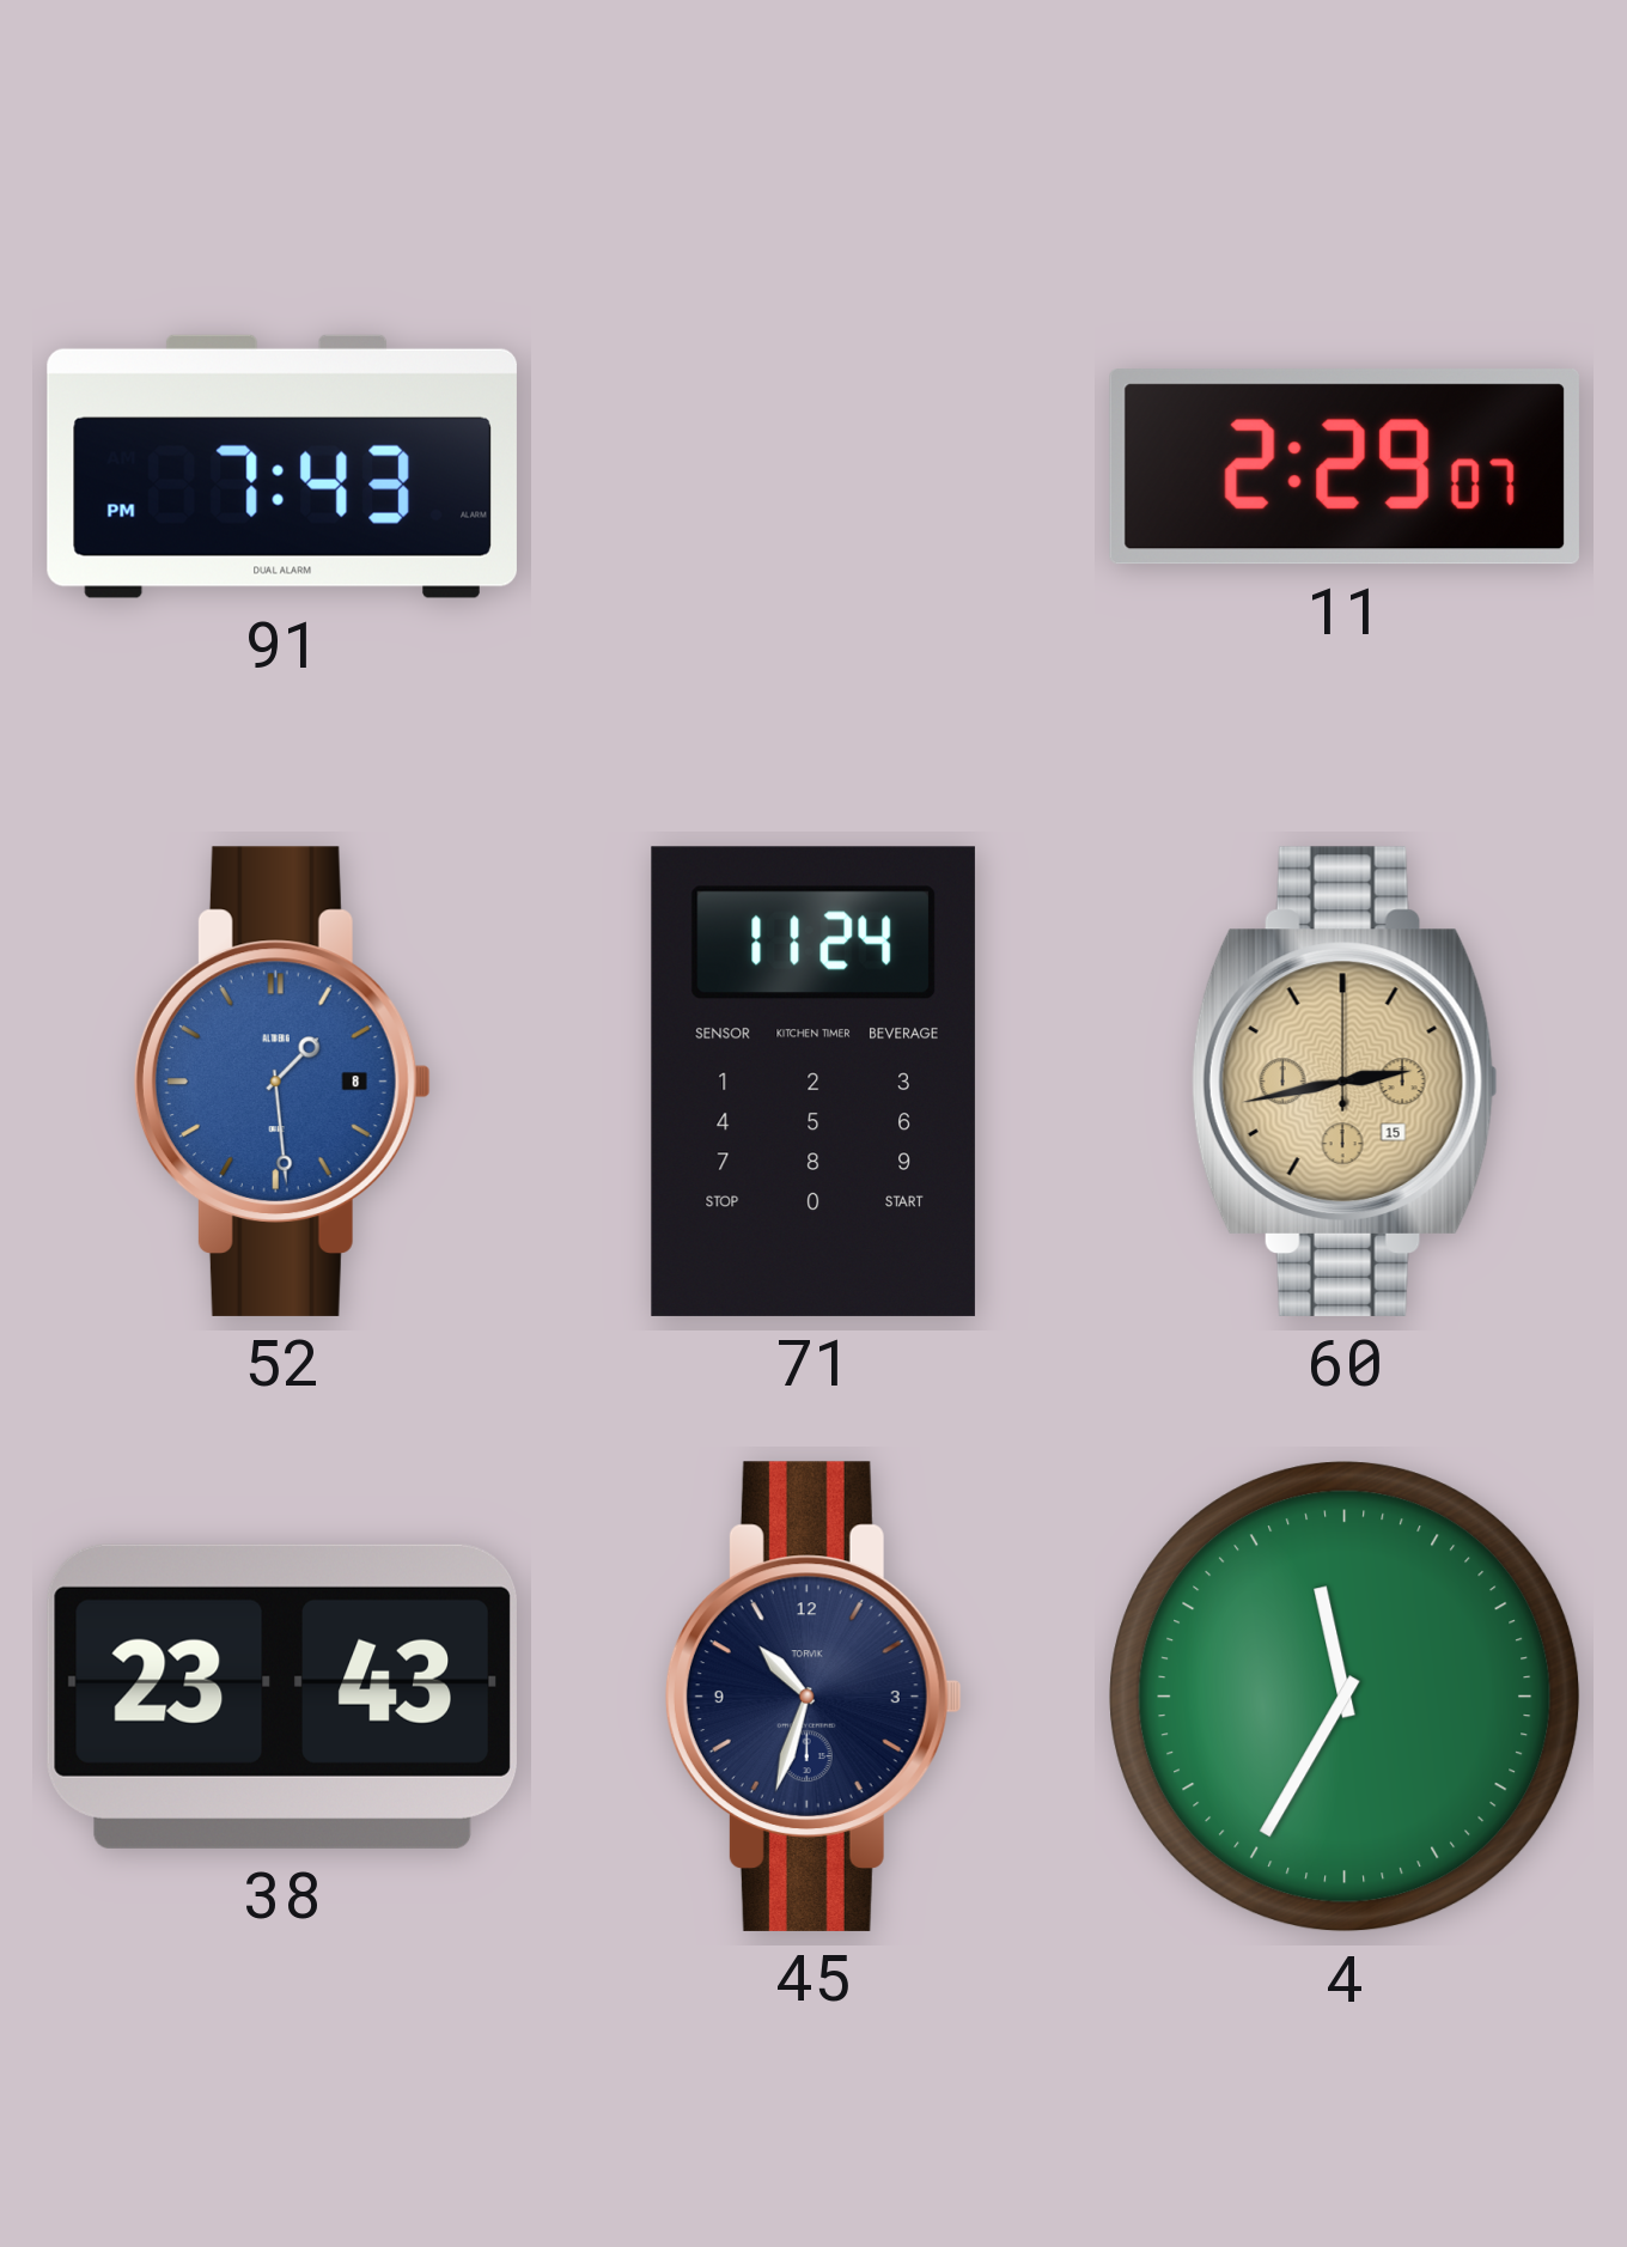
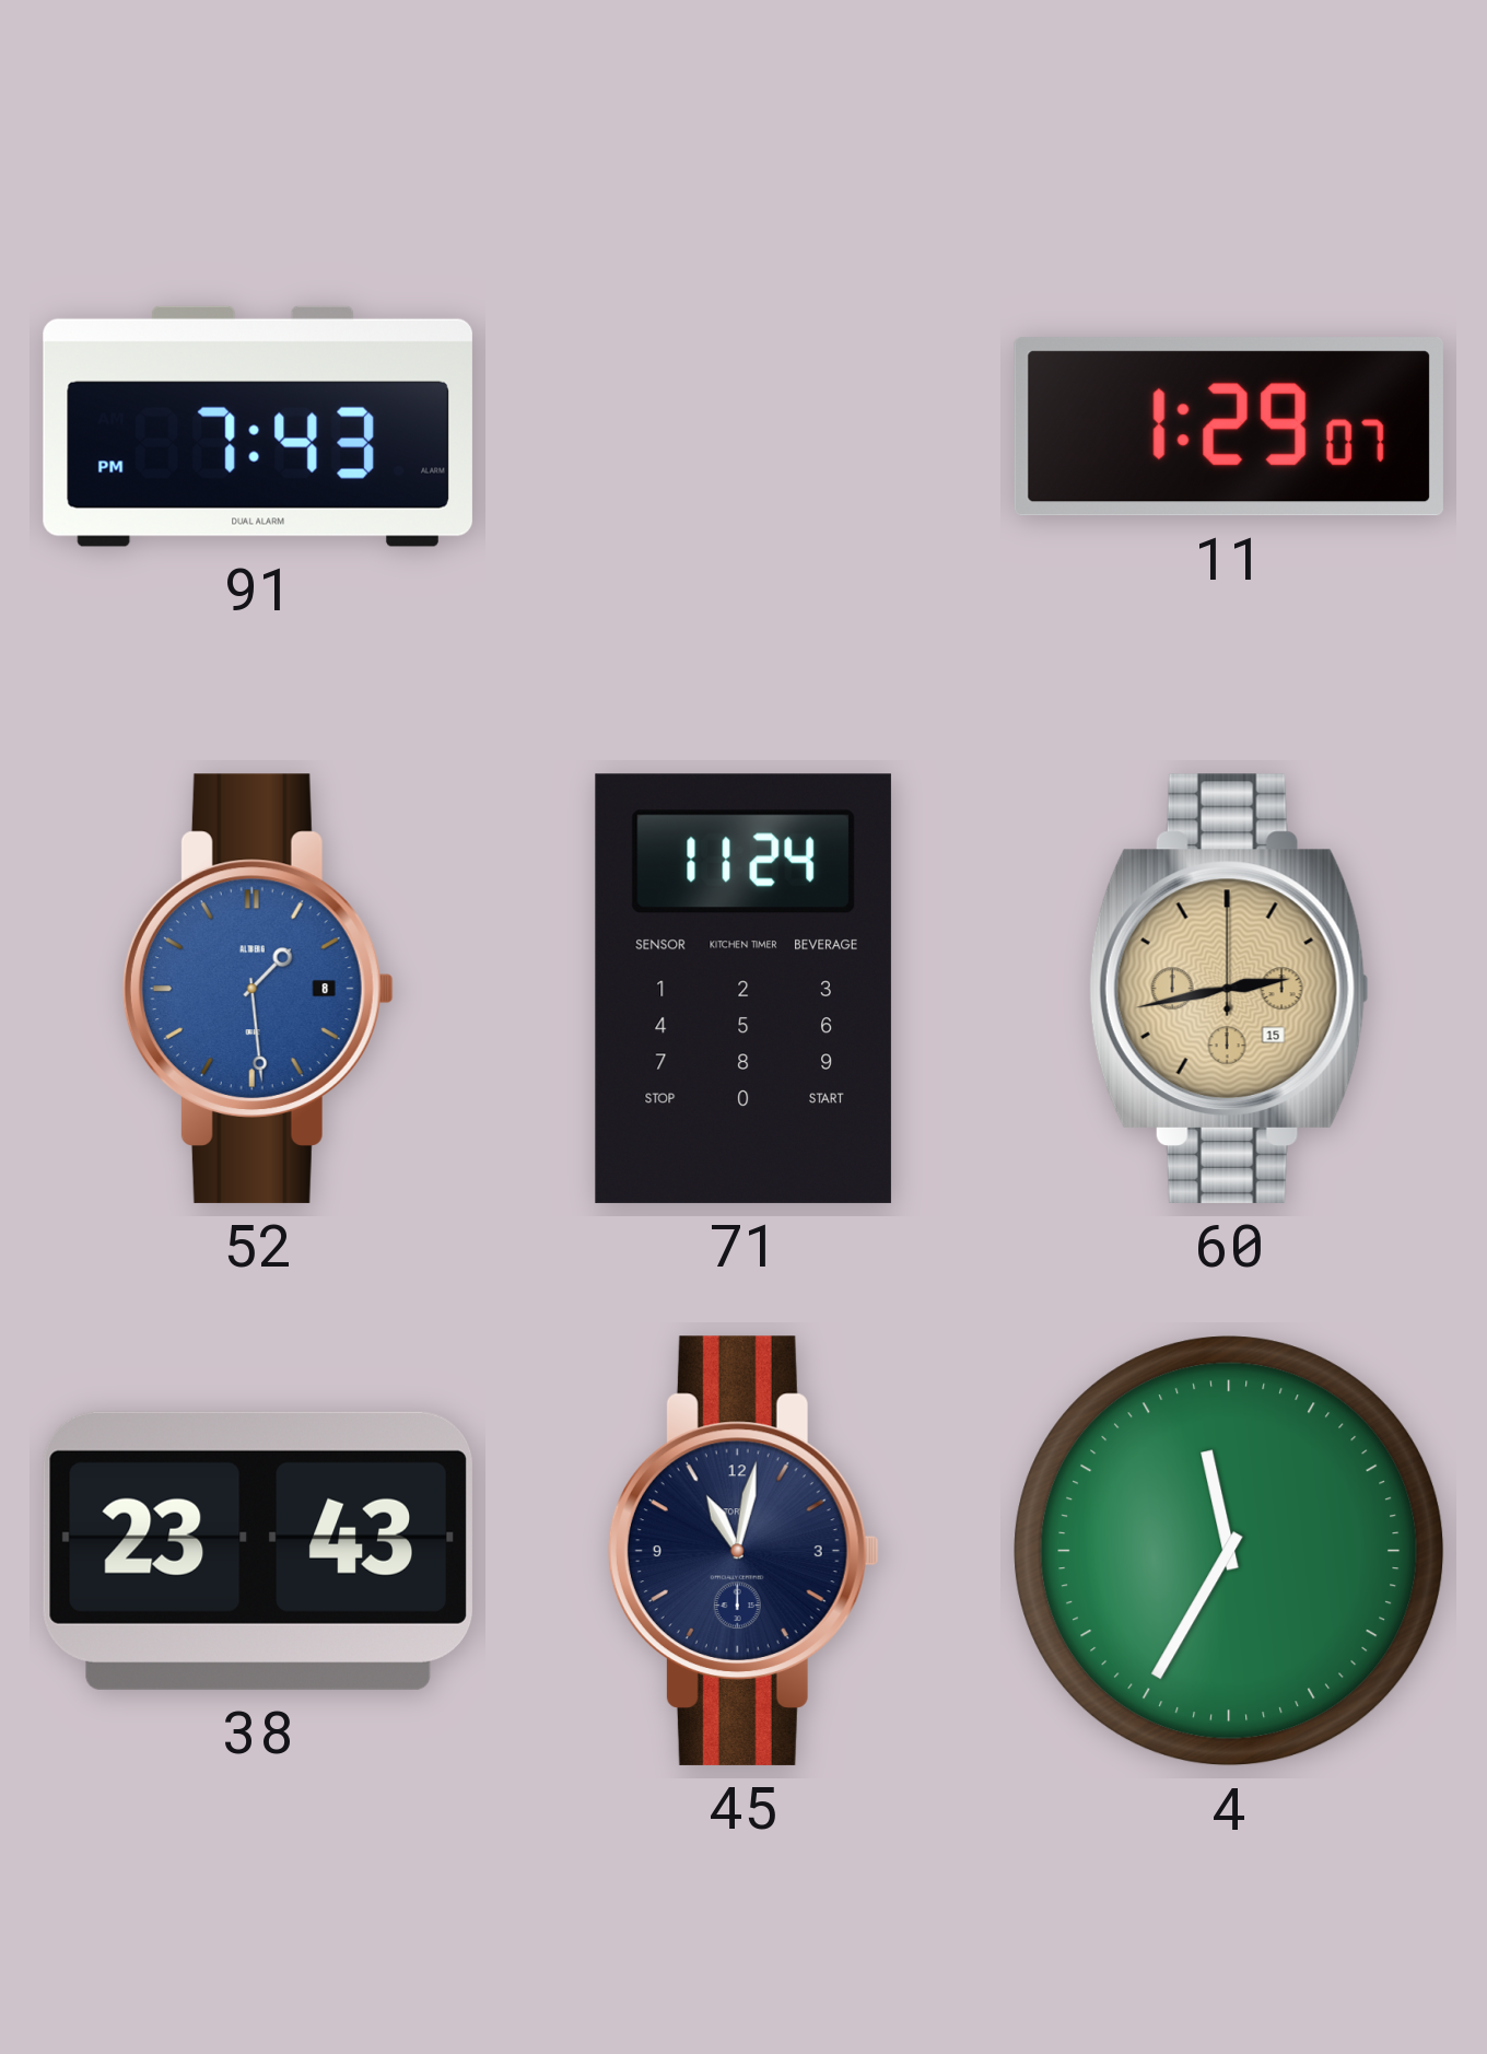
11: 2:29 -> 1:29 (1229, 427)
45: 10:33 -> 11:02 (743, 1551)
